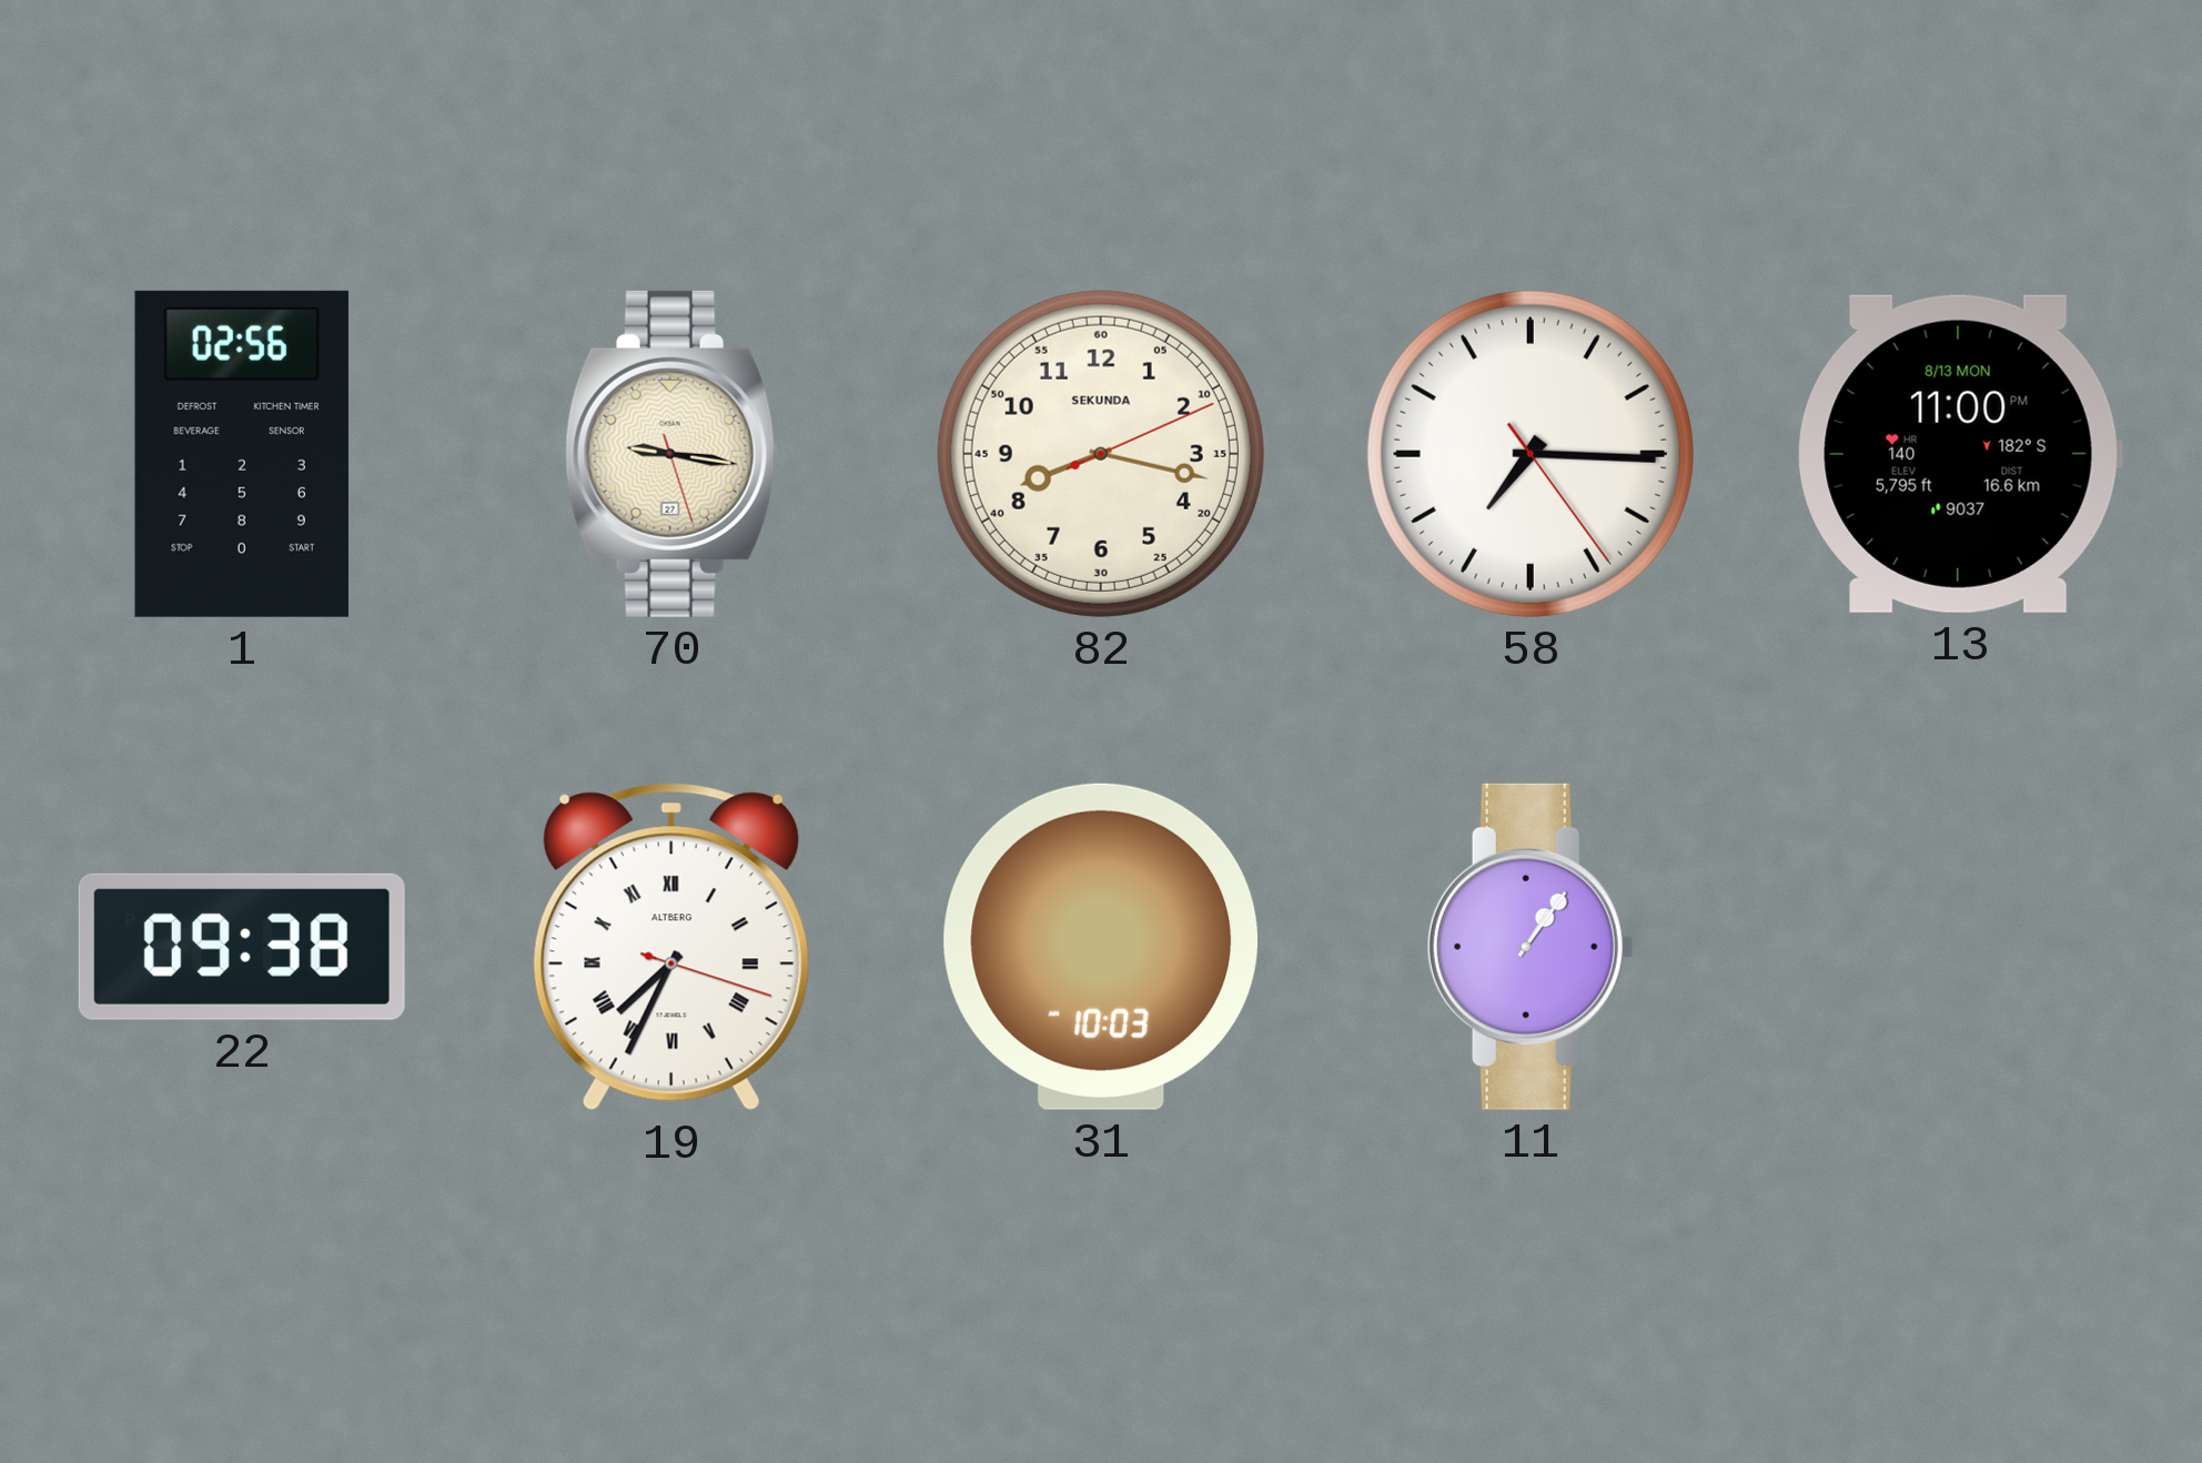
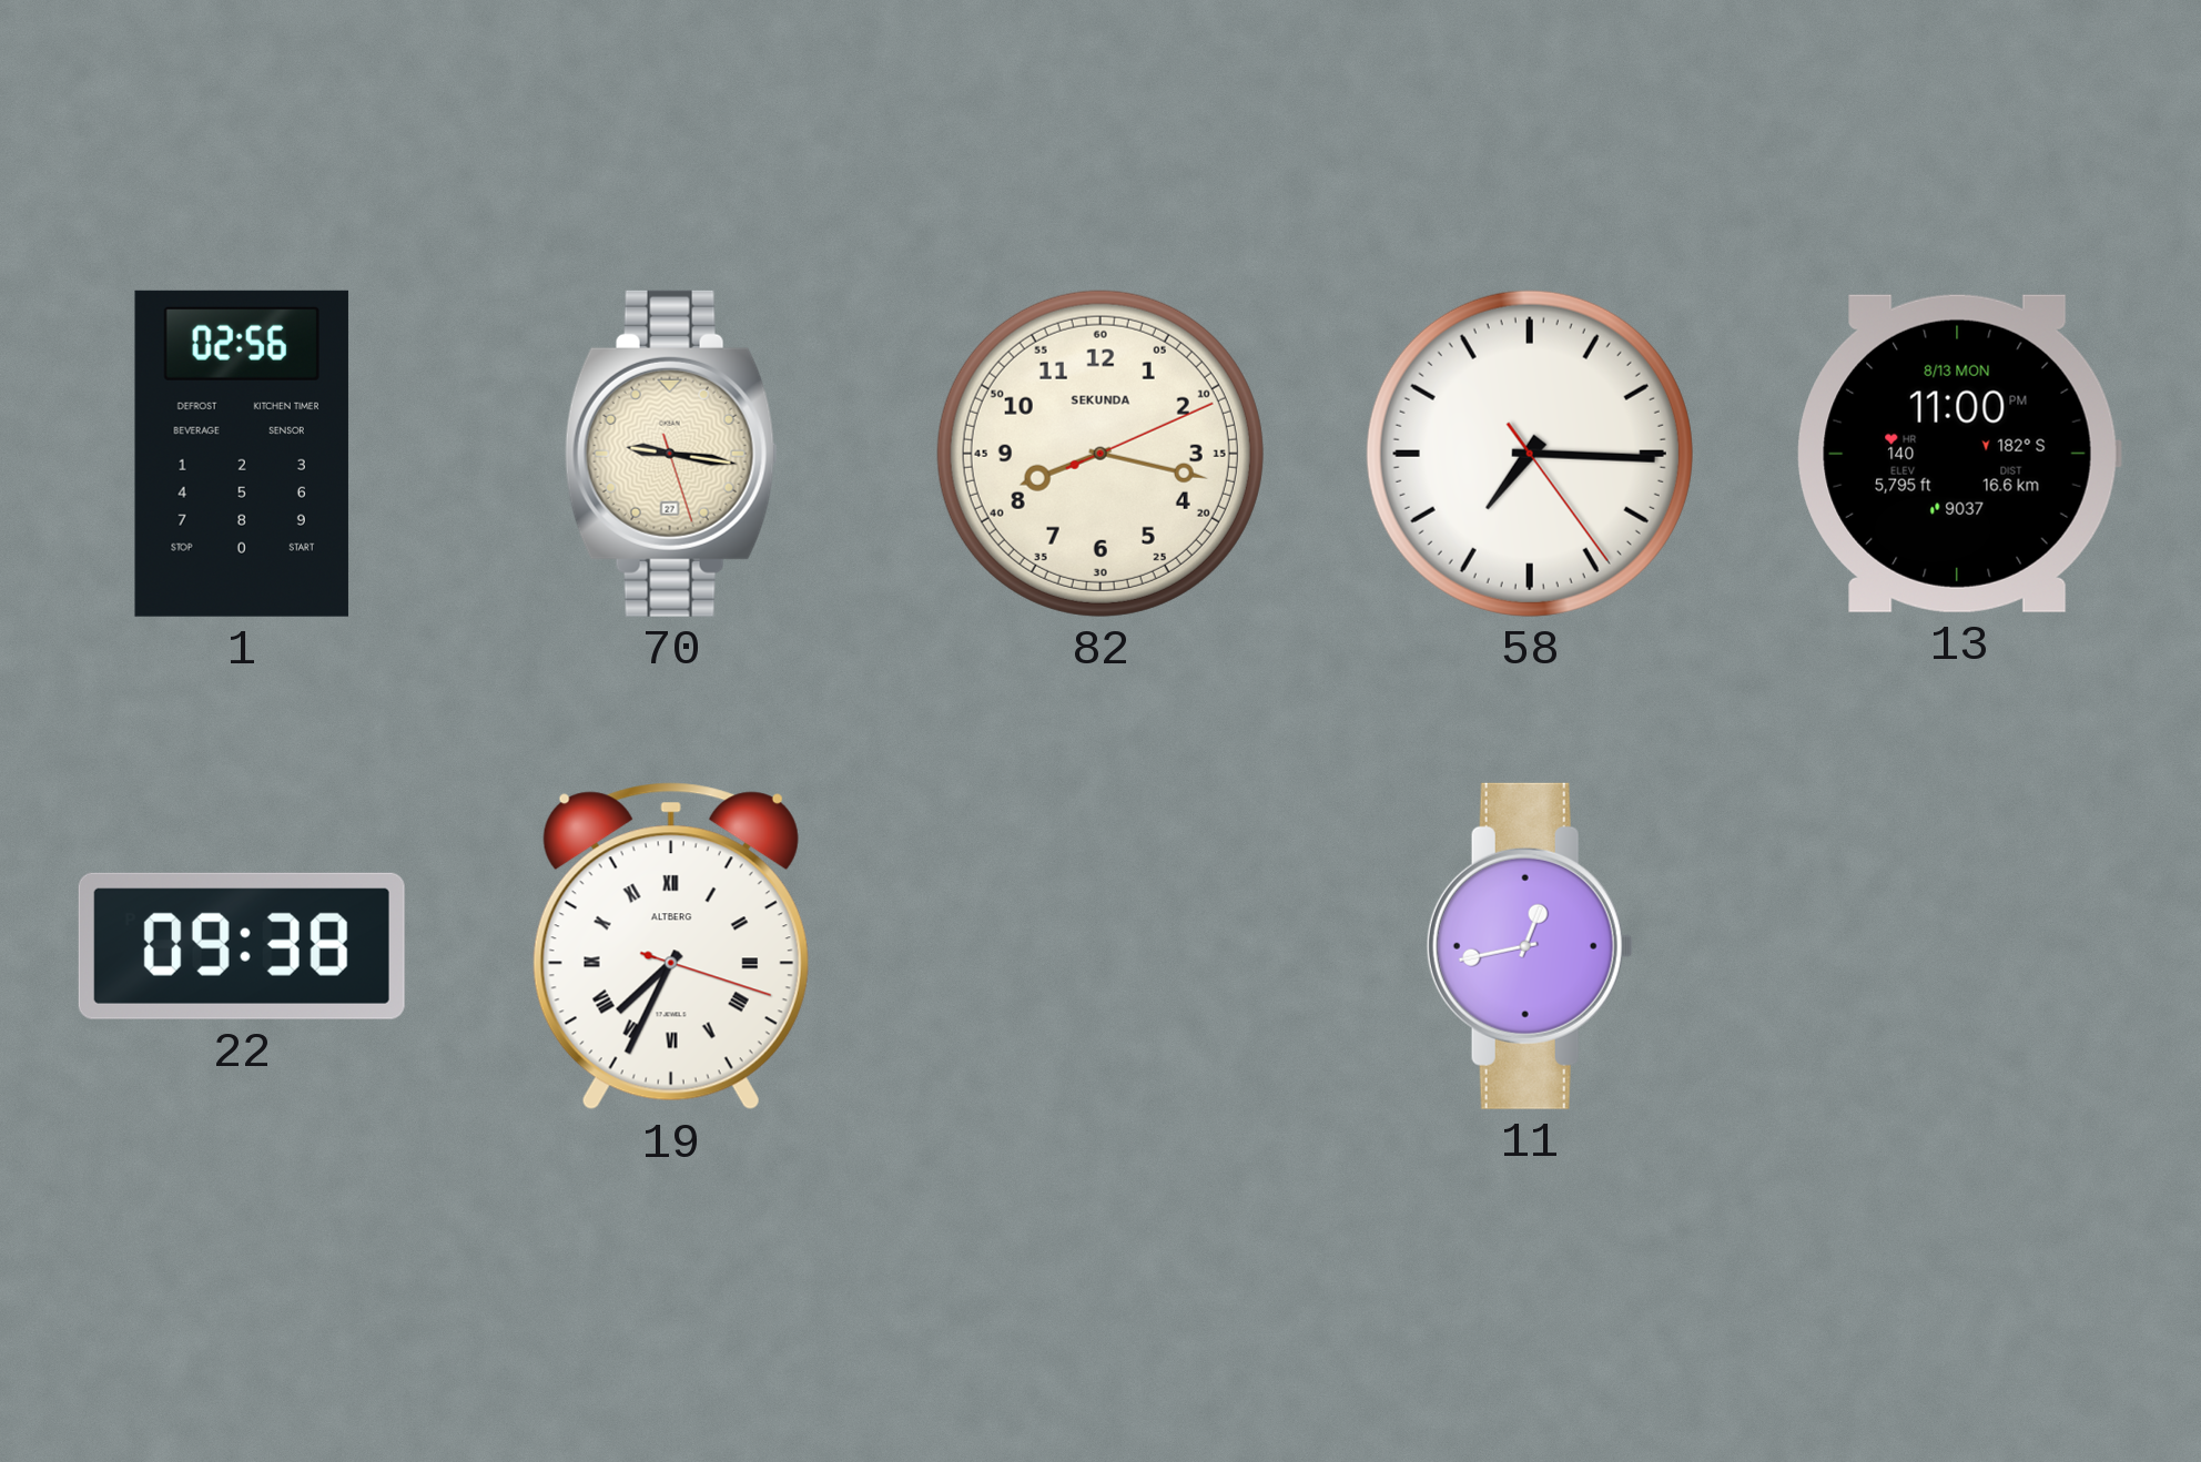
31: 10:03 -> none (1100, 947)
11: 1:06 -> 12:43 (1530, 946)
